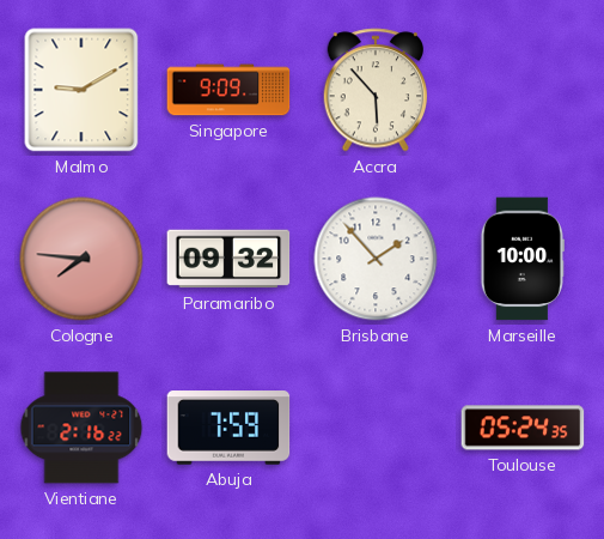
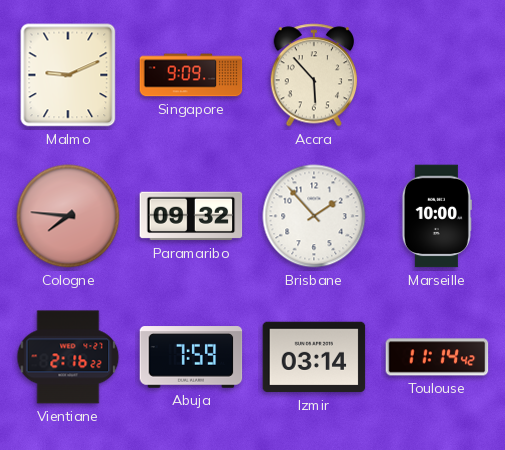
Malmo: 9:10 -> 9:11 (68, 75)
Izmir: none -> 03:14 (314, 357)
Toulouse: 05:24 -> 11:14 (437, 357)
